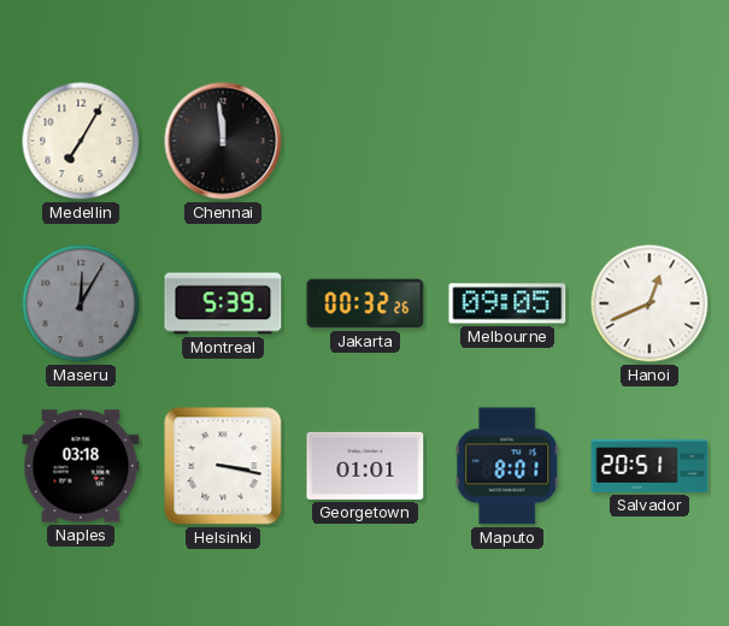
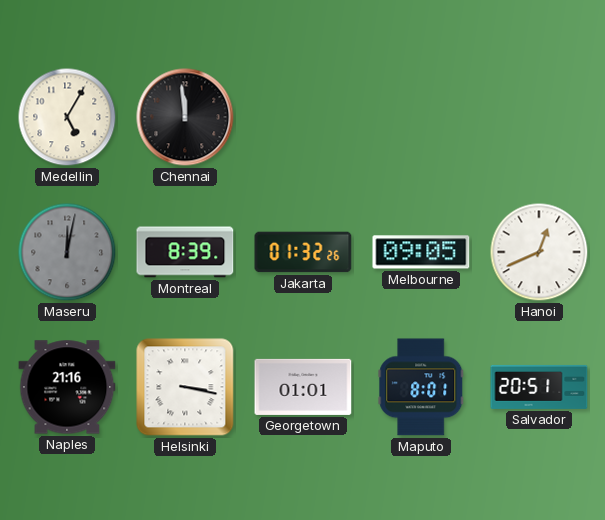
Medellin: 7:05 -> 5:05 (67, 117)
Maseru: 12:05 -> 12:02 (67, 252)
Montreal: 5:39 -> 8:39 (185, 252)
Jakarta: 00:32 -> 01:32 (303, 252)
Naples: 03:18 -> 21:16 (67, 387)
